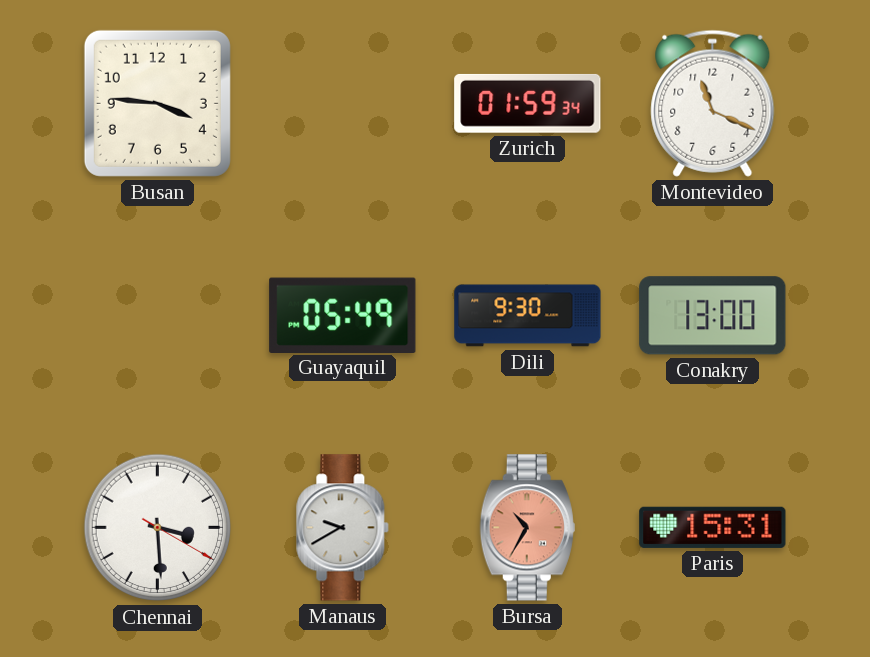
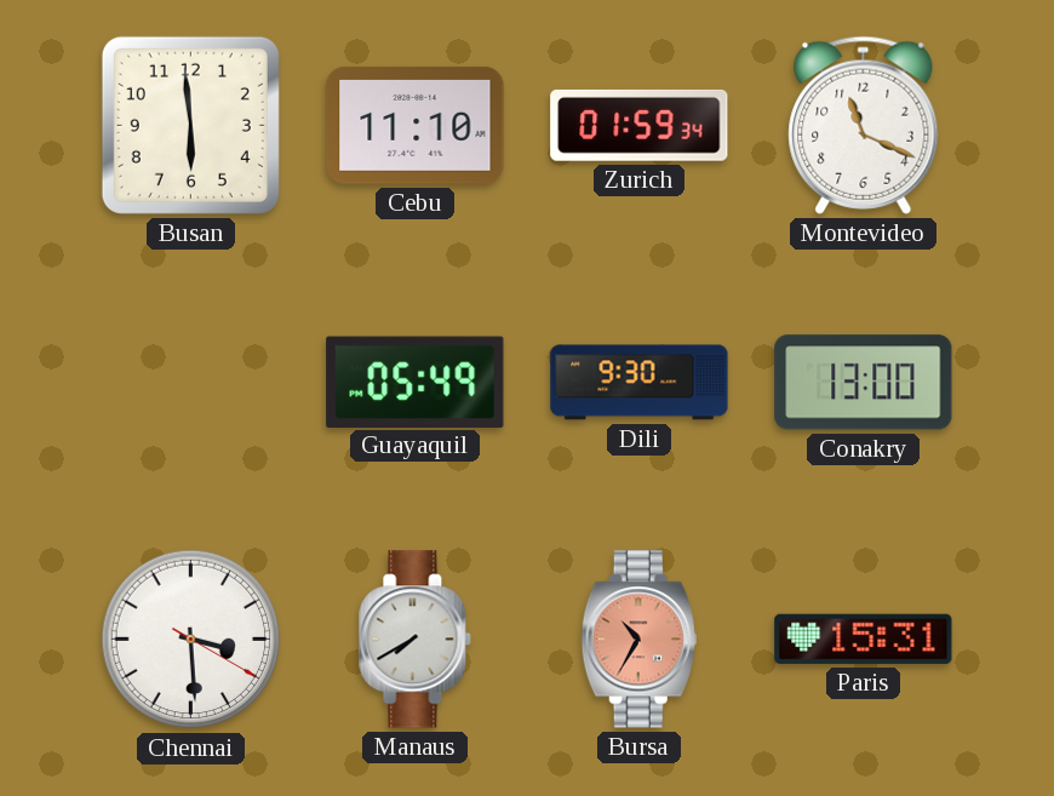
Busan: 3:46 -> 5:59 (190, 125)
Cebu: none -> 11:10 (416, 125)
Manaus: 9:40 -> 7:40 (416, 640)
